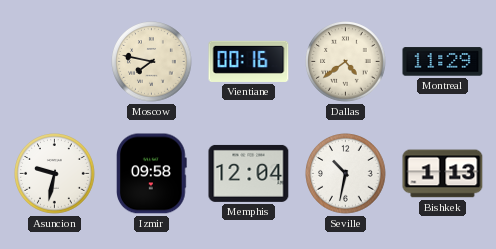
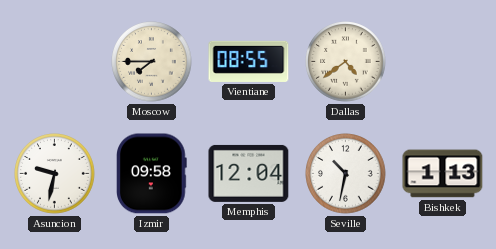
Moscow: 7:47 -> 7:45 (152, 62)
Vientiane: 00:16 -> 08:55 (249, 61)
Montreal: 11:29 -> none (443, 62)
